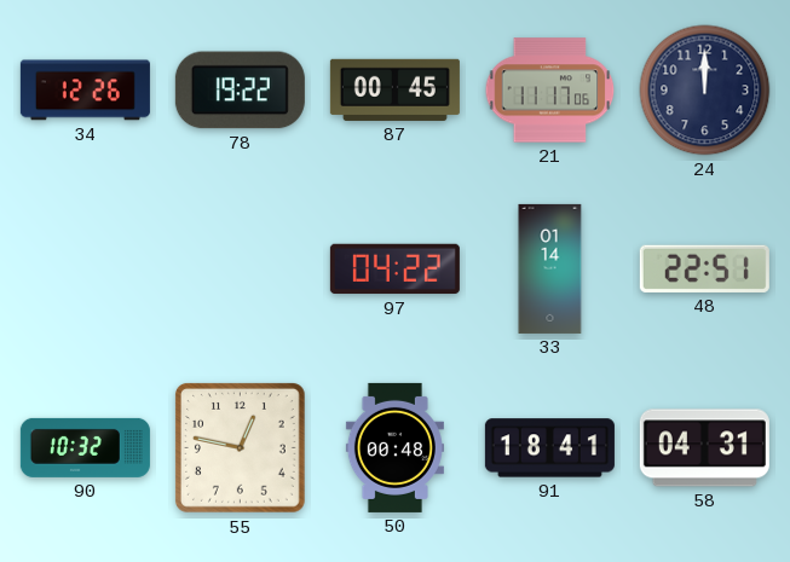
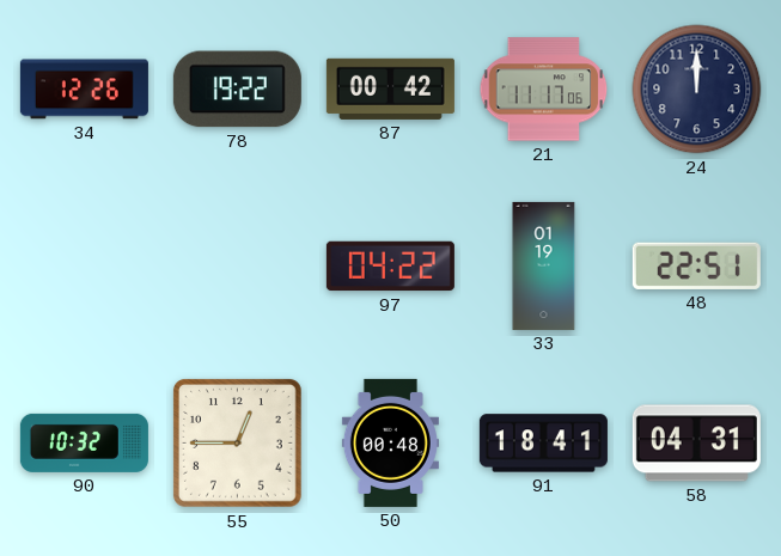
87: 00:45 -> 00:42 (390, 88)
33: 01:14 -> 01:19 (544, 265)
55: 12:47 -> 12:45 (237, 442)
